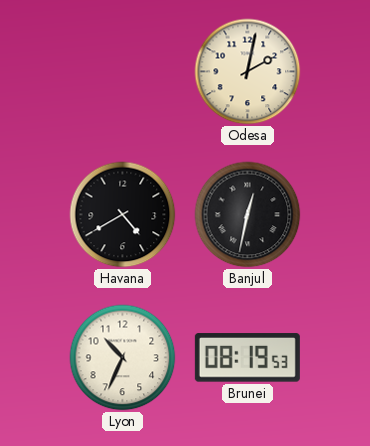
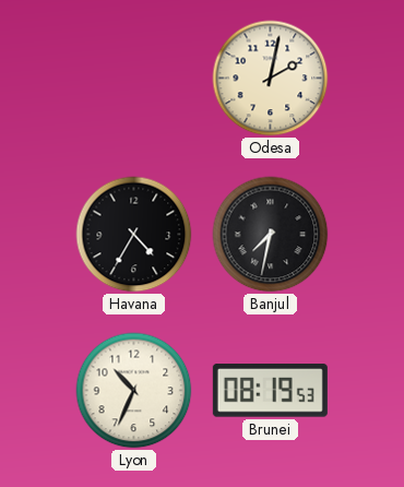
Havana: 4:40 -> 4:35 (134, 235)
Banjul: 12:32 -> 7:32 (271, 235)
